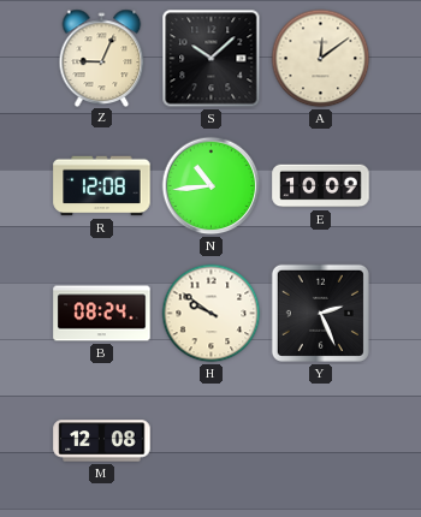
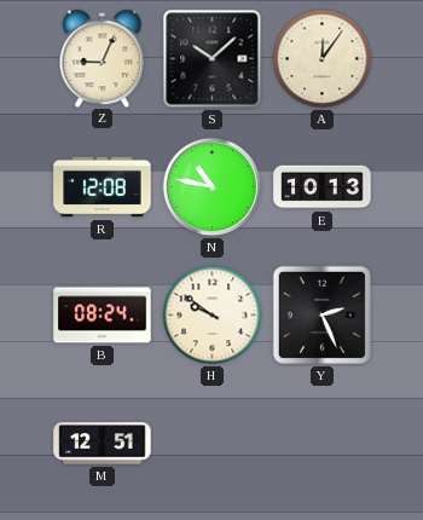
A: 12:09 -> 12:06 (323, 59)
N: 10:44 -> 10:47 (213, 187)
E: 10:09 -> 10:13 (323, 187)
M: 12:08 -> 12:51 (103, 444)
